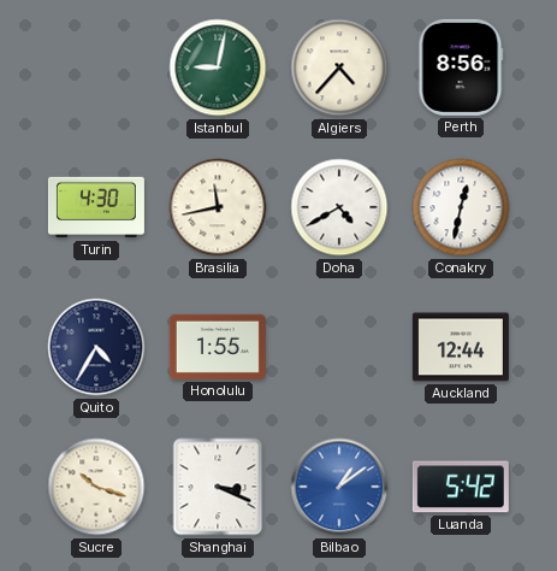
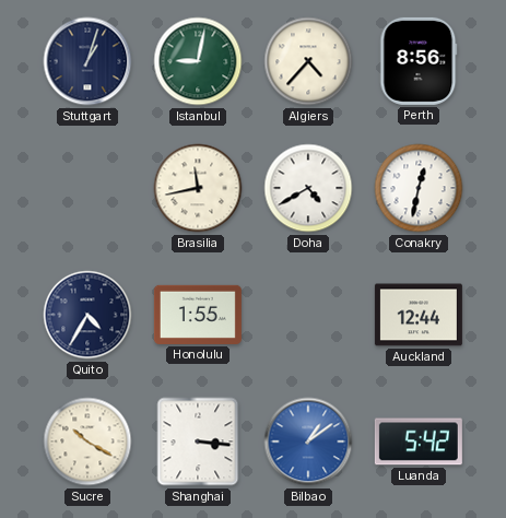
Stuttgart: none -> 1:03 (87, 61)
Turin: 4:30 -> none (96, 207)
Sucre: 10:18 -> 10:20 (87, 442)
Shanghai: 3:19 -> 3:16 (198, 442)
